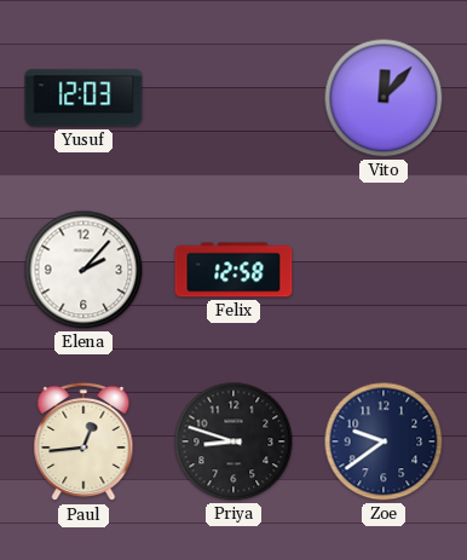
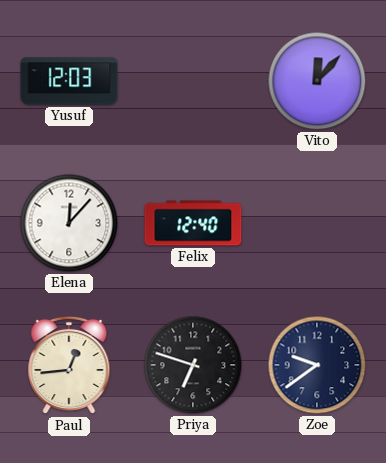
Elena: 2:07 -> 12:07 (69, 223)
Felix: 12:58 -> 12:40 (193, 223)
Priya: 8:48 -> 6:48 (193, 365)
